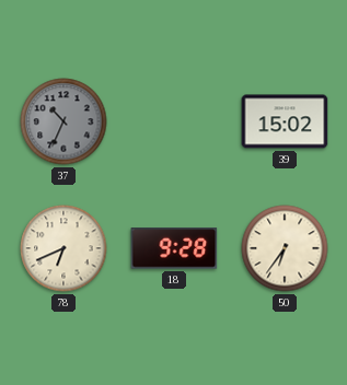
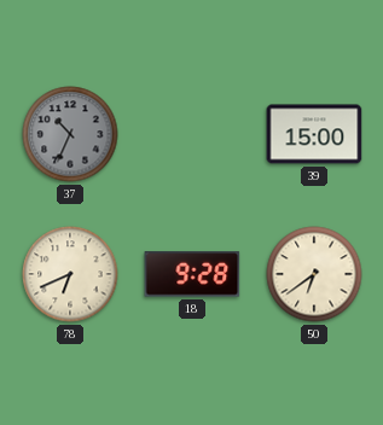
39: 15:02 -> 15:00 (314, 134)
50: 6:36 -> 6:39 (314, 274)
